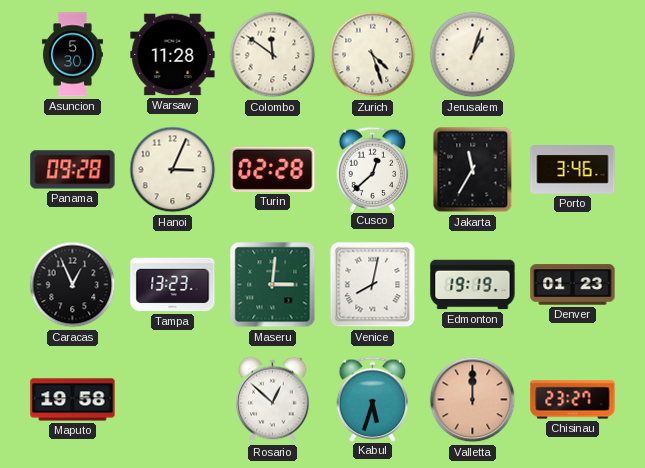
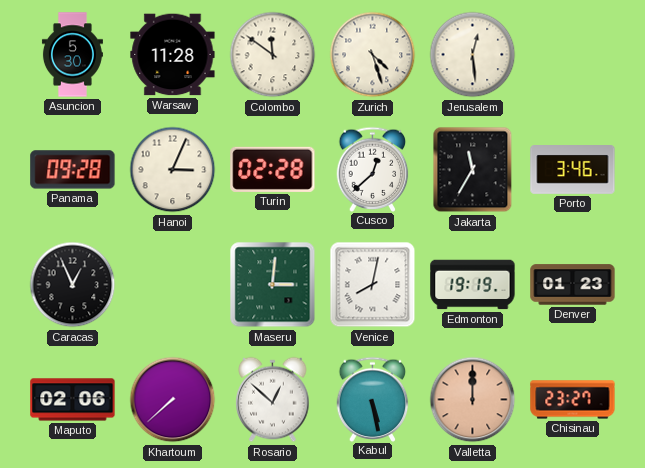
Jerusalem: 1:03 -> 12:29 (473, 55)
Tampa: 13:23 -> none (173, 285)
Maputo: 19:58 -> 02:06 (73, 400)
Khartoum: none -> 7:38 (173, 400)
Kabul: 5:33 -> 5:28 (373, 399)
